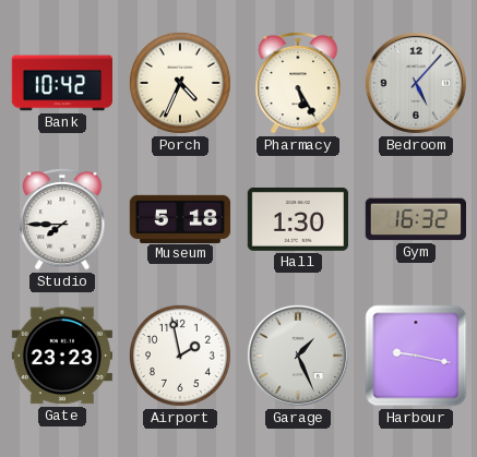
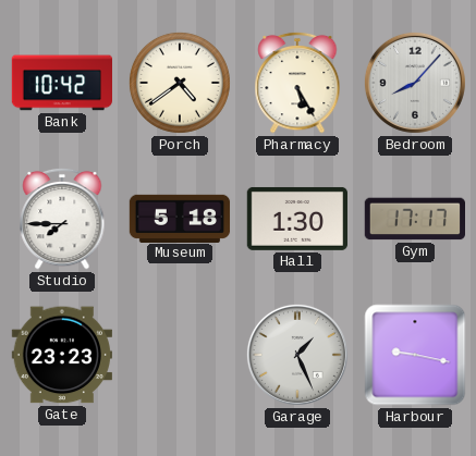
Porch: 4:34 -> 4:39 (180, 83)
Bedroom: 5:07 -> 8:07 (415, 83)
Gym: 16:32 -> 17:17 (414, 219)
Airport: 1:58 -> none (180, 356)
